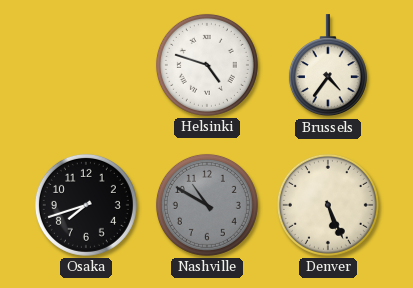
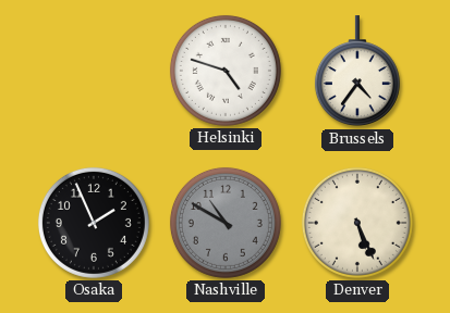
Osaka: 7:42 -> 1:56 (94, 223)
